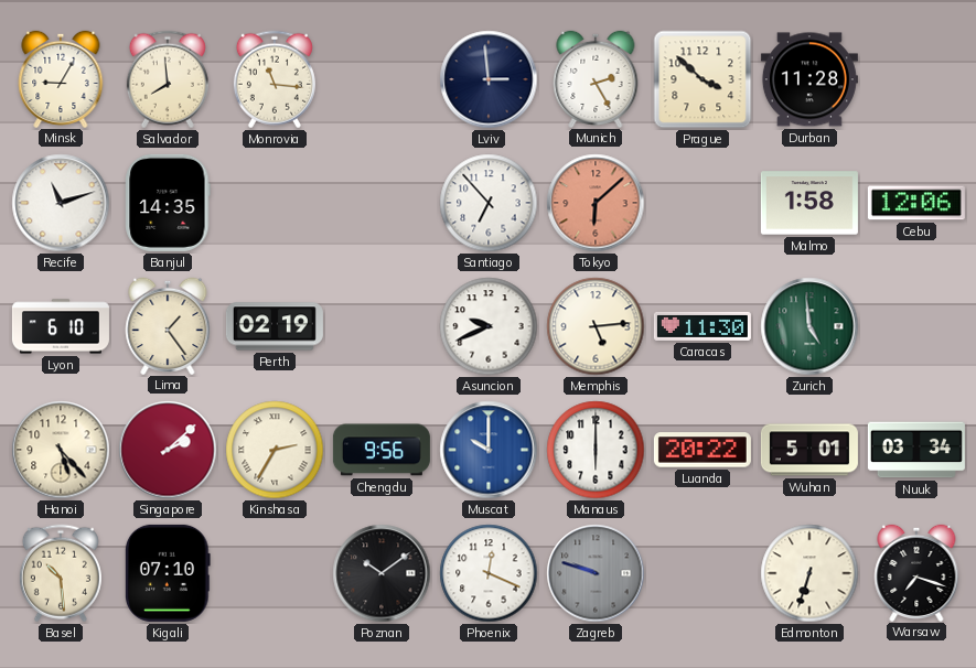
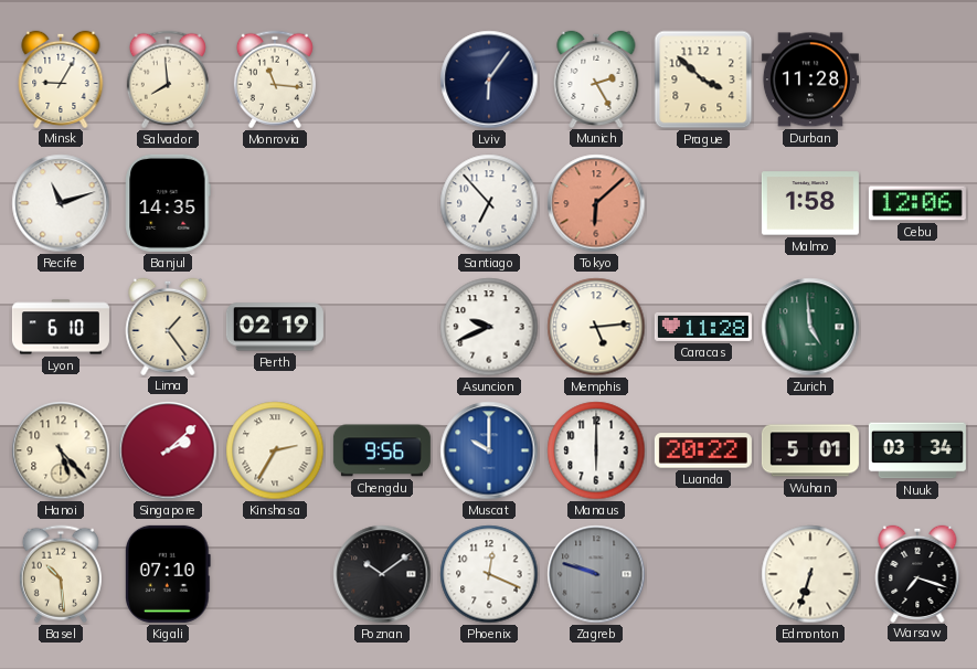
Lviv: 2:59 -> 6:06 (489, 79)
Caracas: 11:30 -> 11:28 (703, 327)
